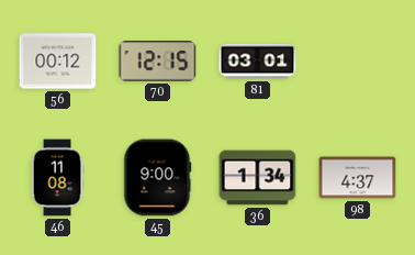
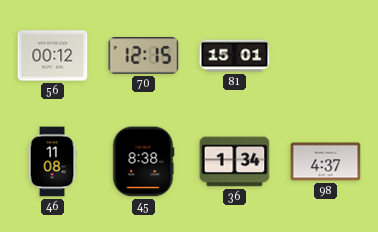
81: 03:01 -> 15:01 (235, 56)
45: 9:00 -> 8:38 (143, 162)
